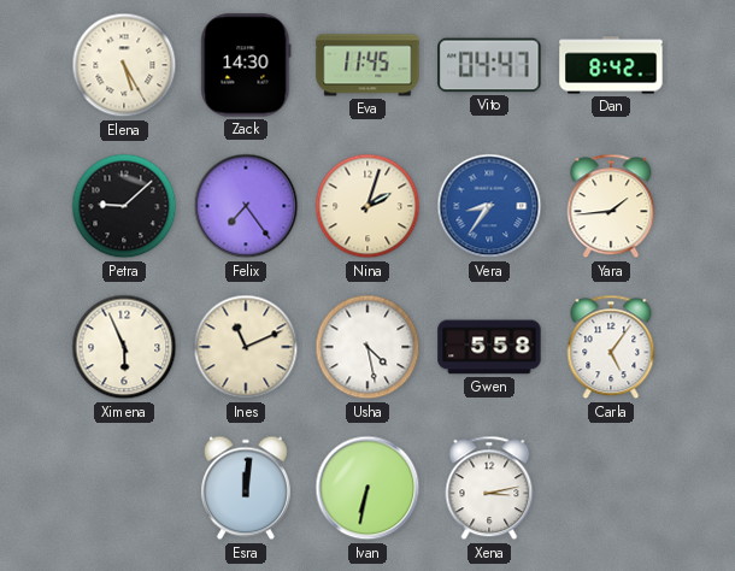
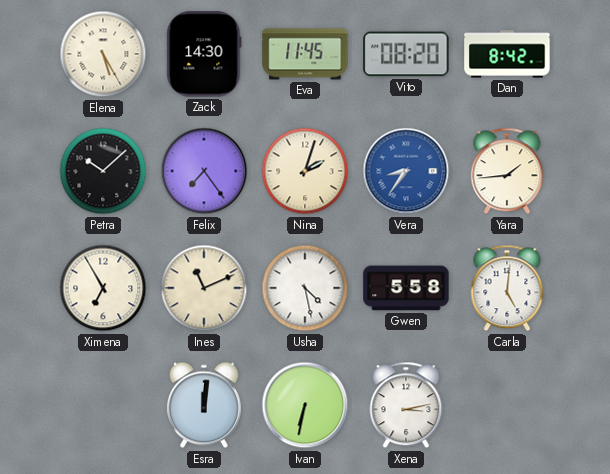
Vito: 04:47 -> 08:20 (406, 54)
Petra: 9:08 -> 10:08 (103, 171)
Ximena: 5:56 -> 6:55 (103, 288)
Carla: 5:06 -> 5:01 (507, 288)
